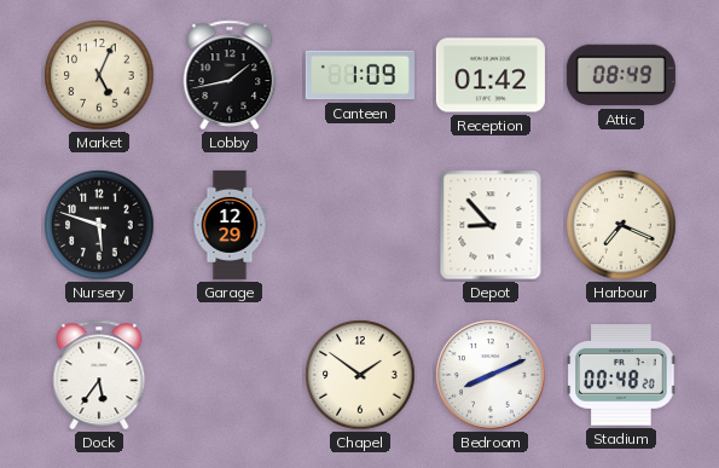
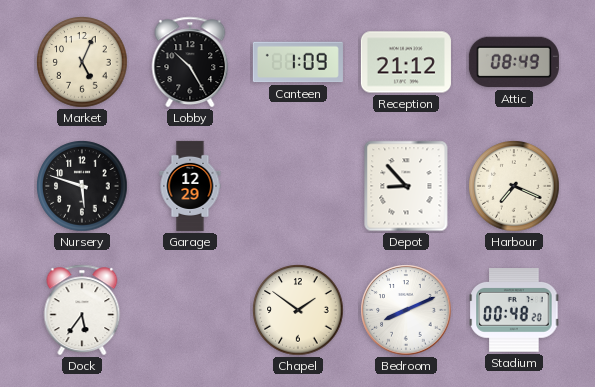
Lobby: 1:43 -> 10:25 (190, 62)
Reception: 01:42 -> 21:12 (406, 62)
